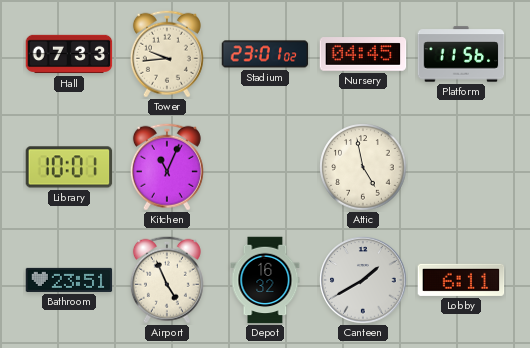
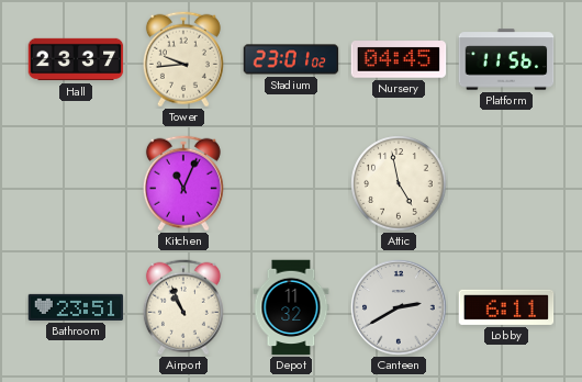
Hall: 07:33 -> 23:37 (76, 59)
Library: 10:01 -> none (69, 167)
Airport: 4:56 -> 10:56 (183, 307)
Depot: 16:32 -> 11:32 (291, 307)
Canteen: 1:40 -> 2:40 (399, 307)
